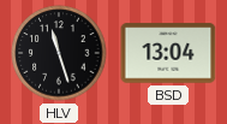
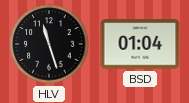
BSD: 13:04 -> 01:04 (140, 44)
